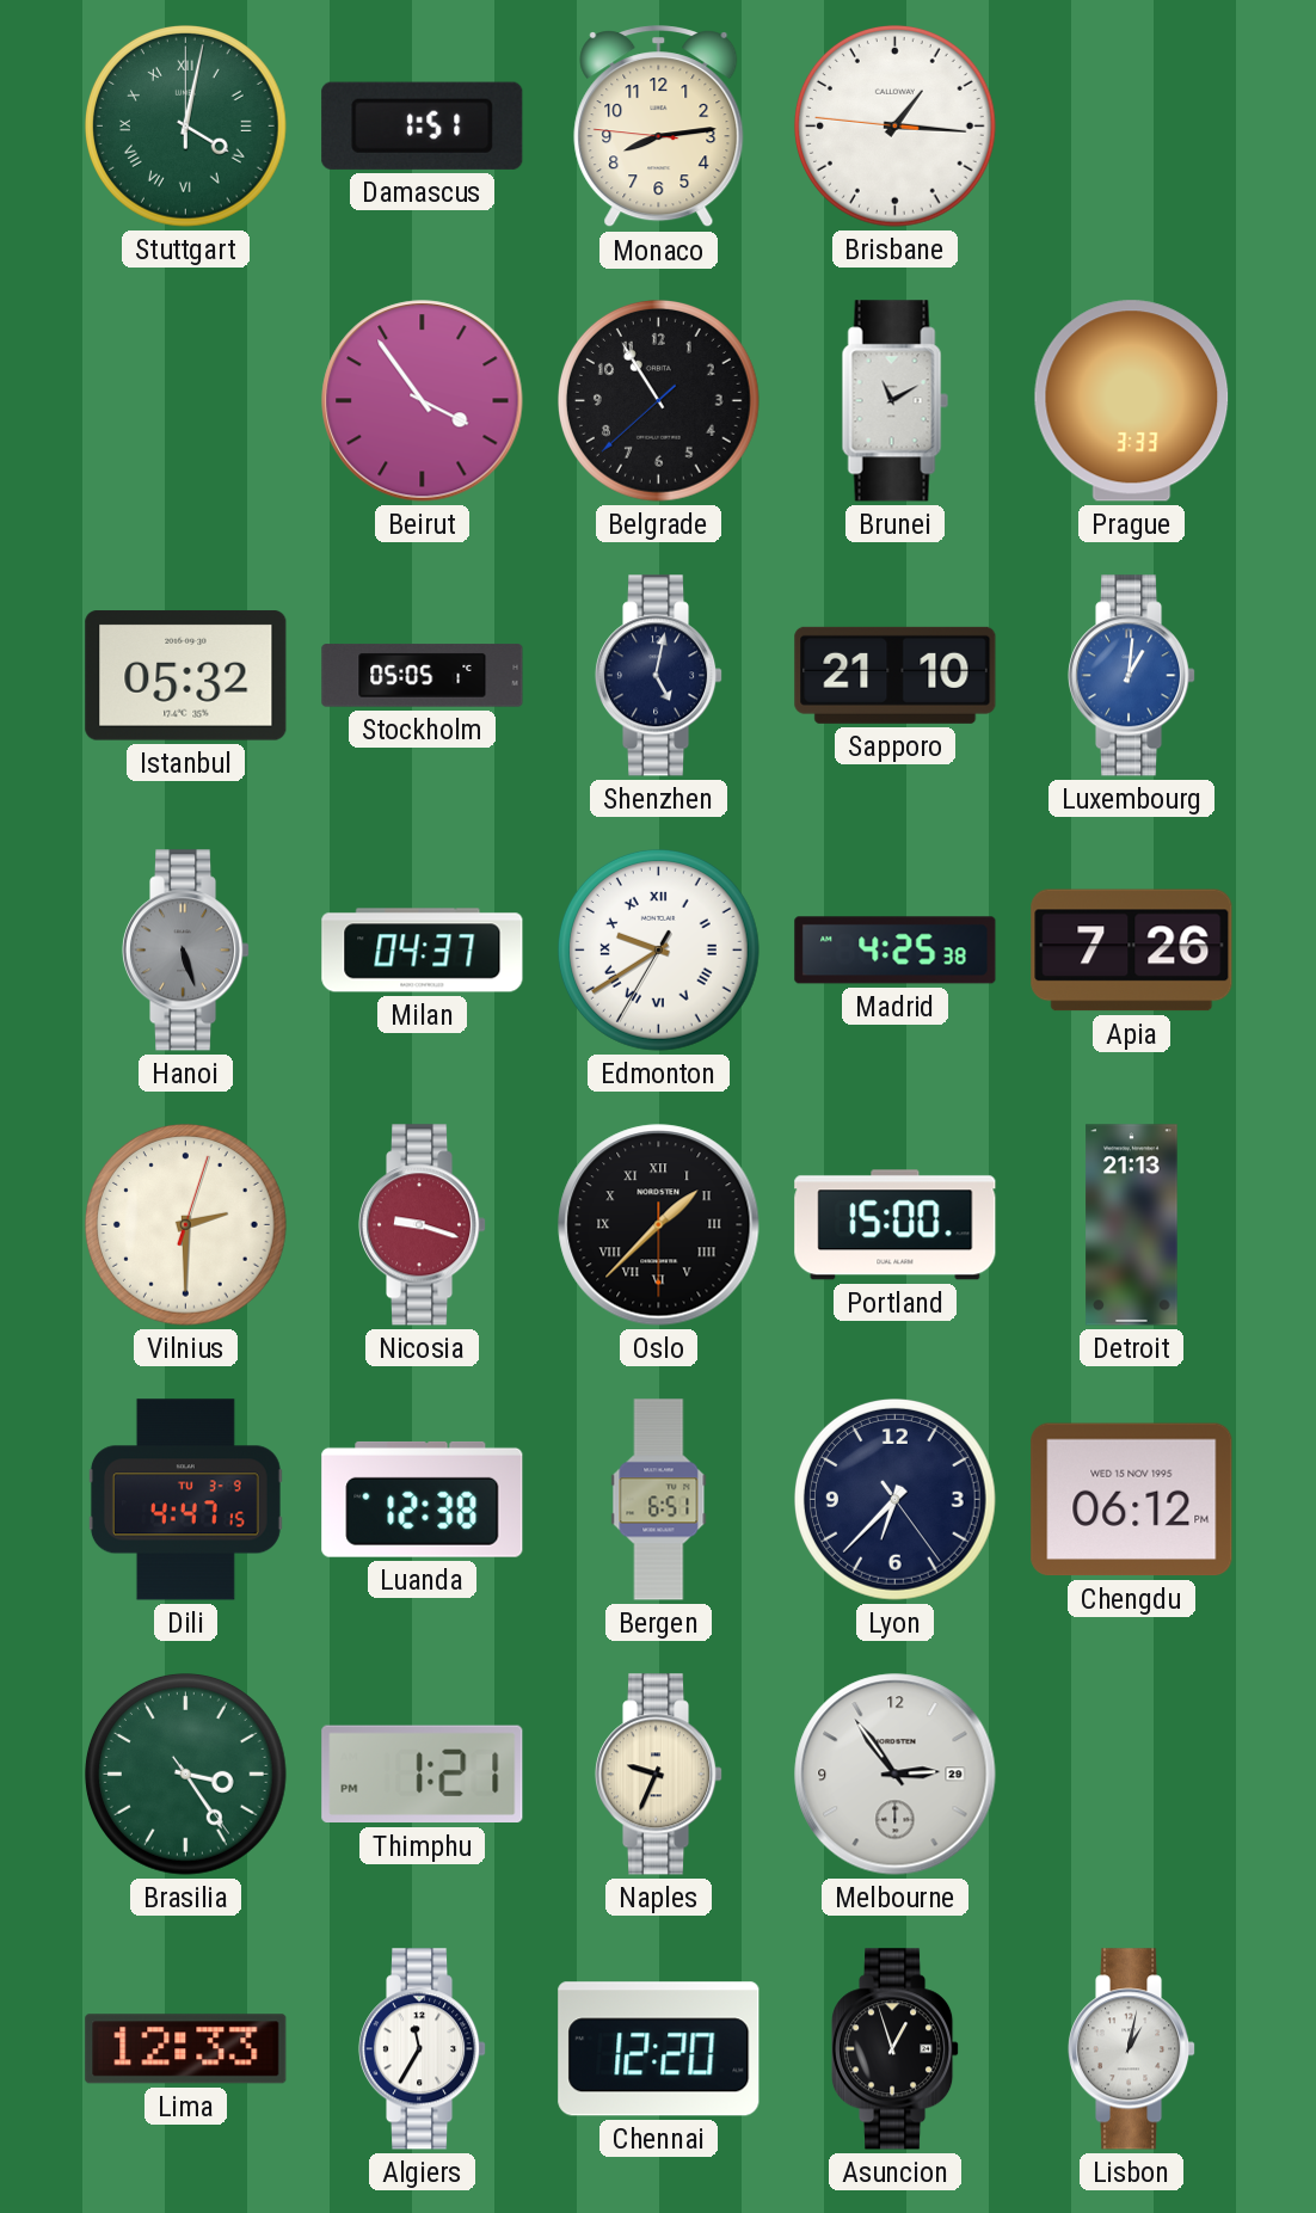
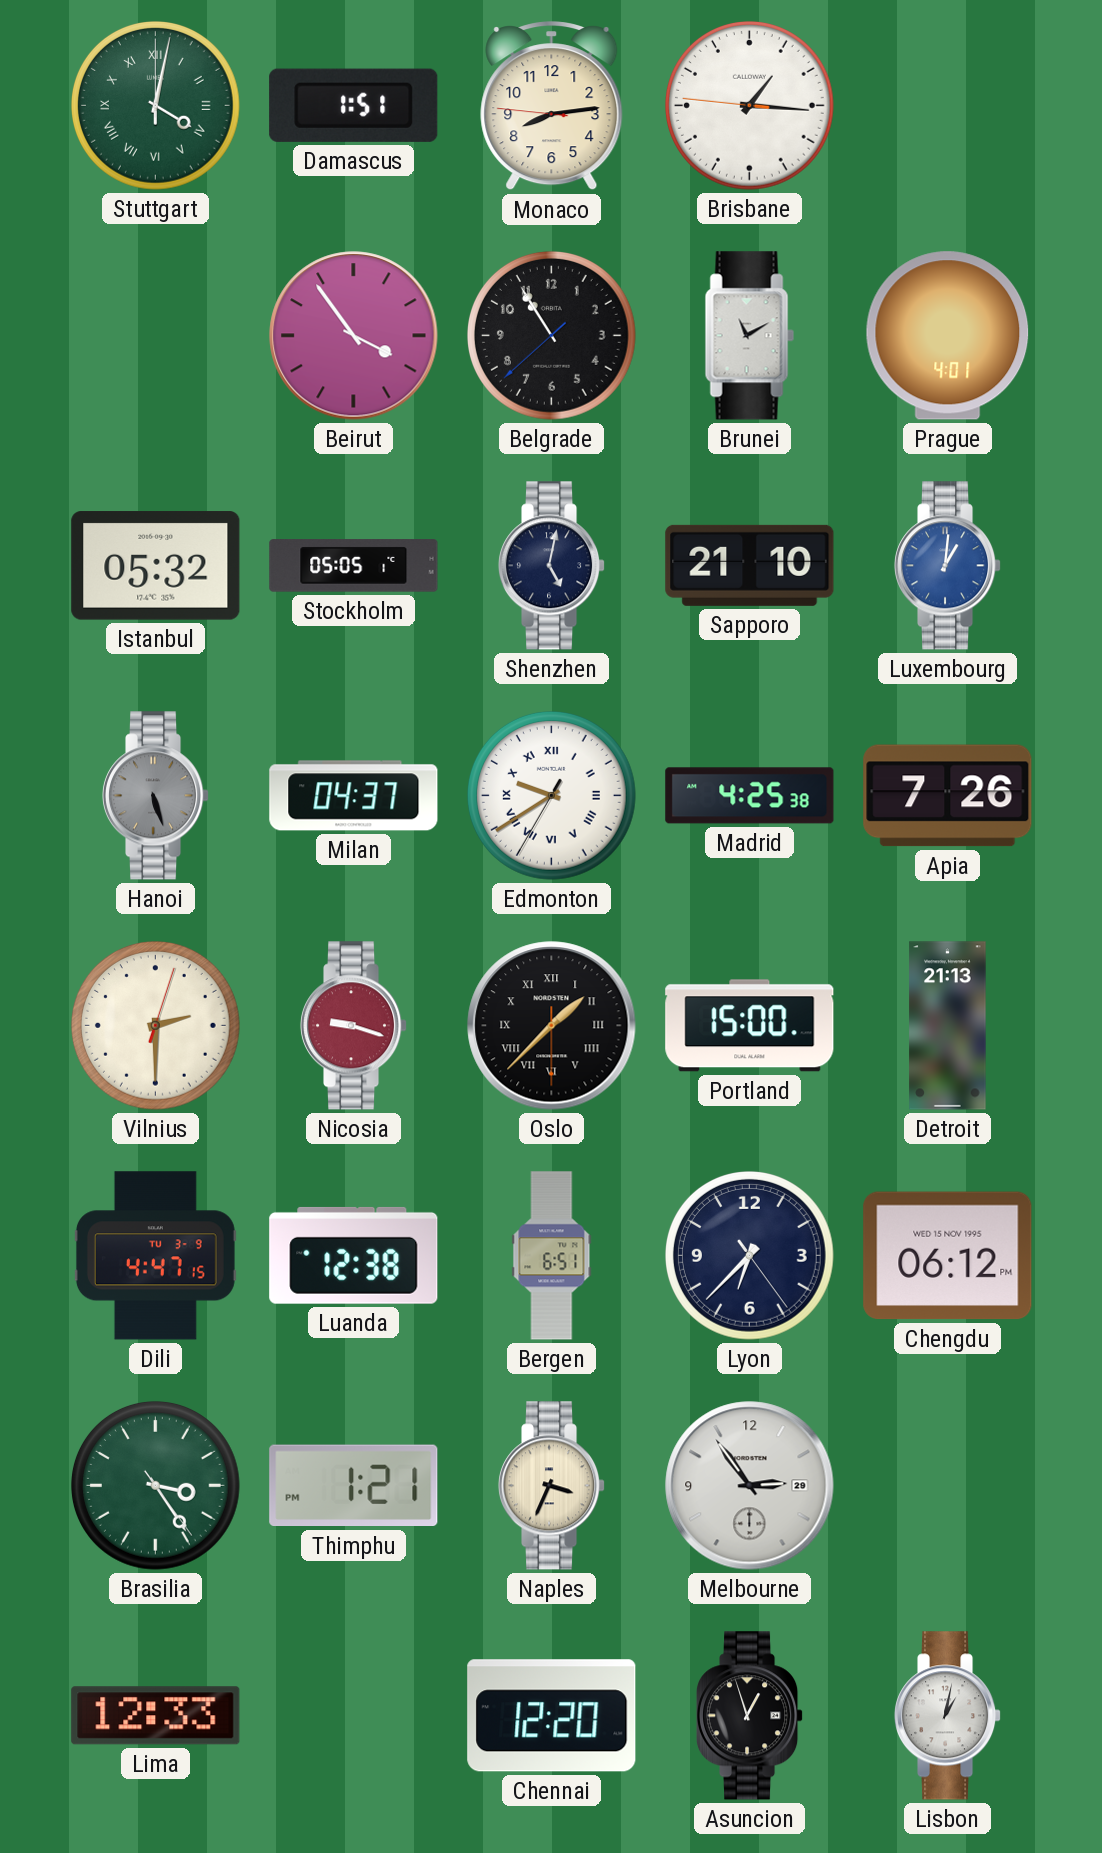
Prague: 3:33 -> 4:01 (948, 336)
Naples: 9:34 -> 3:34 (552, 1486)
Algiers: 11:35 -> none (423, 2049)
